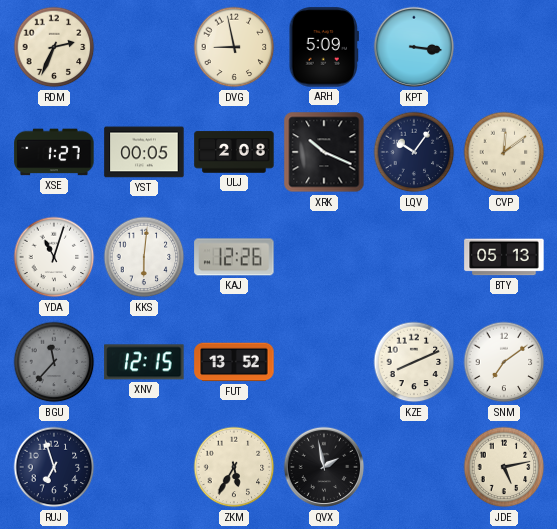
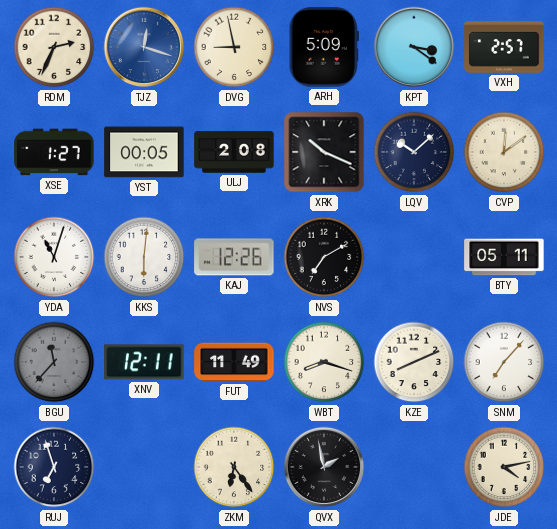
TJZ: none -> 12:18 (144, 47)
KPT: 3:16 -> 3:21 (414, 47)
VXH: none -> 2:57 (504, 47)
LQV: 10:06 -> 10:08 (414, 152)
NVS: none -> 7:10 (324, 257)
BTY: 05:13 -> 05:11 (504, 257)
XNV: 12:15 -> 12:11 (144, 362)
FUT: 13:52 -> 11:49 (234, 362)
WBT: none -> 8:18 (324, 362)
SNM: 7:09 -> 7:07 (504, 362)
ZKM: 5:35 -> 6:24 (234, 467)
JDE: 5:13 -> 4:13 (504, 467)
